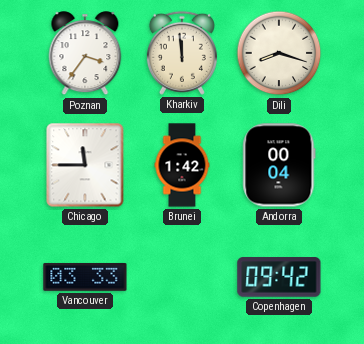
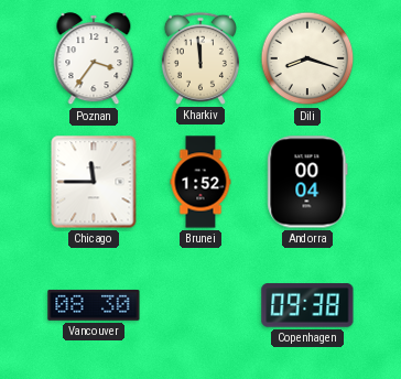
Brunei: 1:42 -> 1:52 (201, 182)
Vancouver: 03:33 -> 08:30 (94, 305)
Copenhagen: 09:42 -> 09:38 (307, 305)
